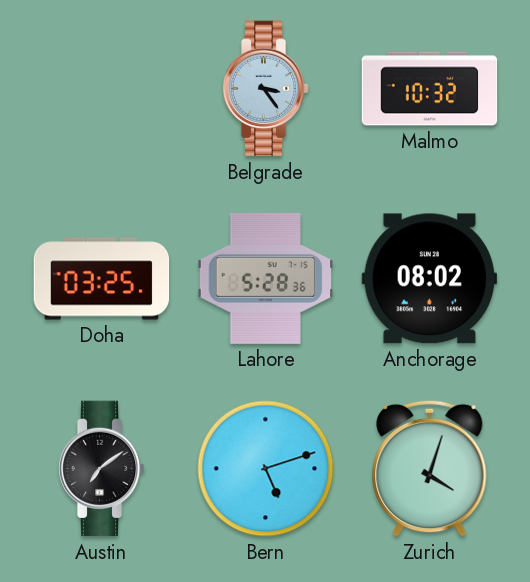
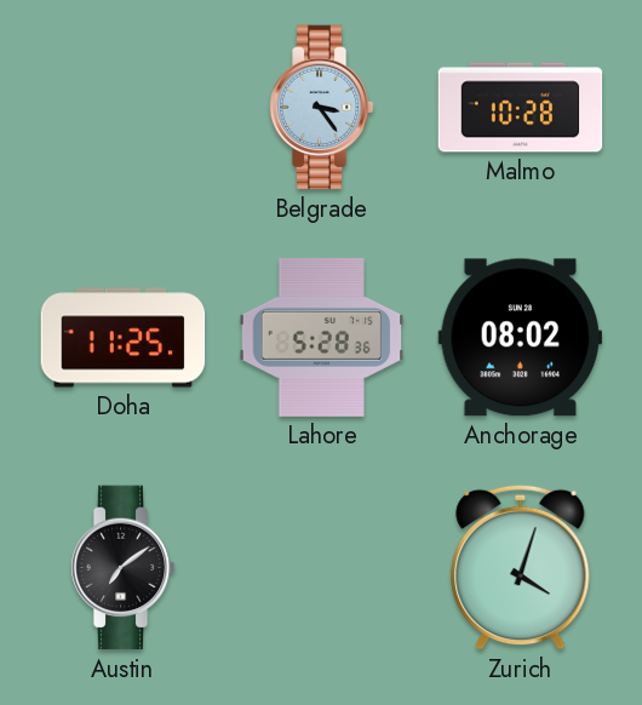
Malmo: 10:32 -> 10:28 (521, 108)
Doha: 03:25 -> 11:25 (124, 338)
Bern: 5:12 -> none (266, 469)
